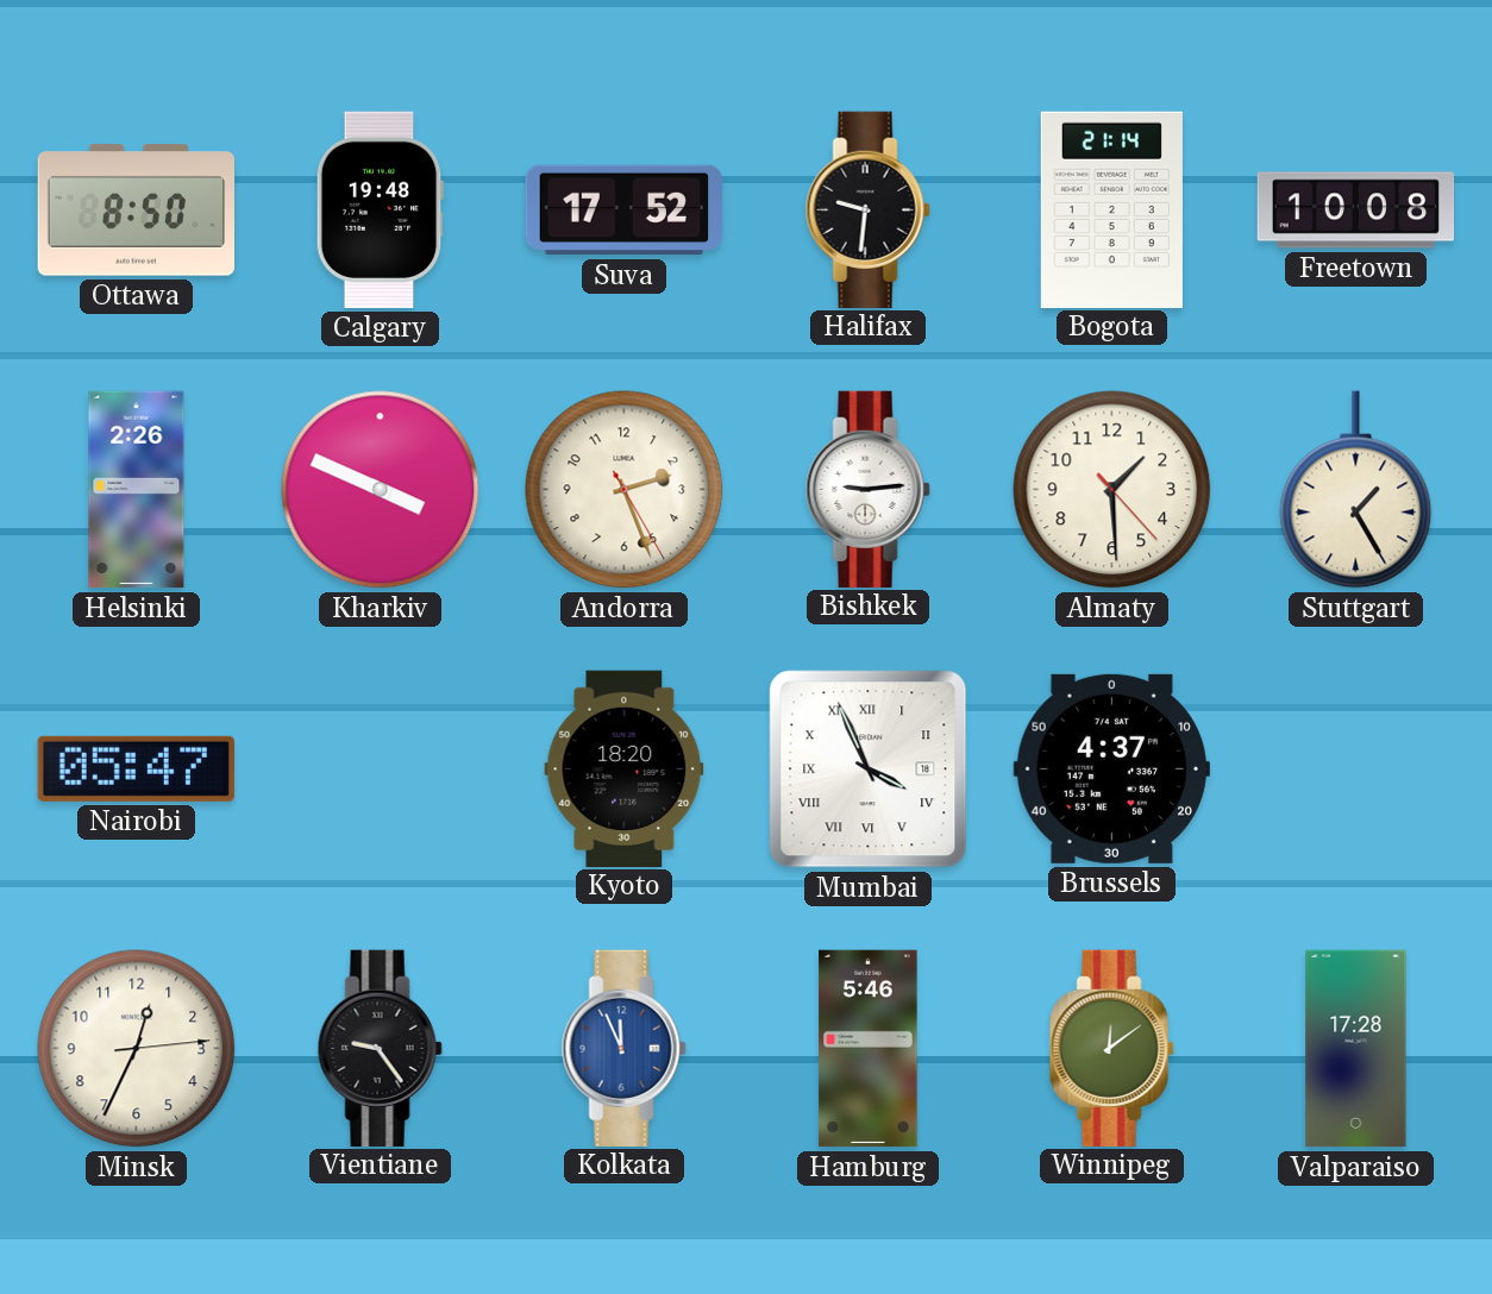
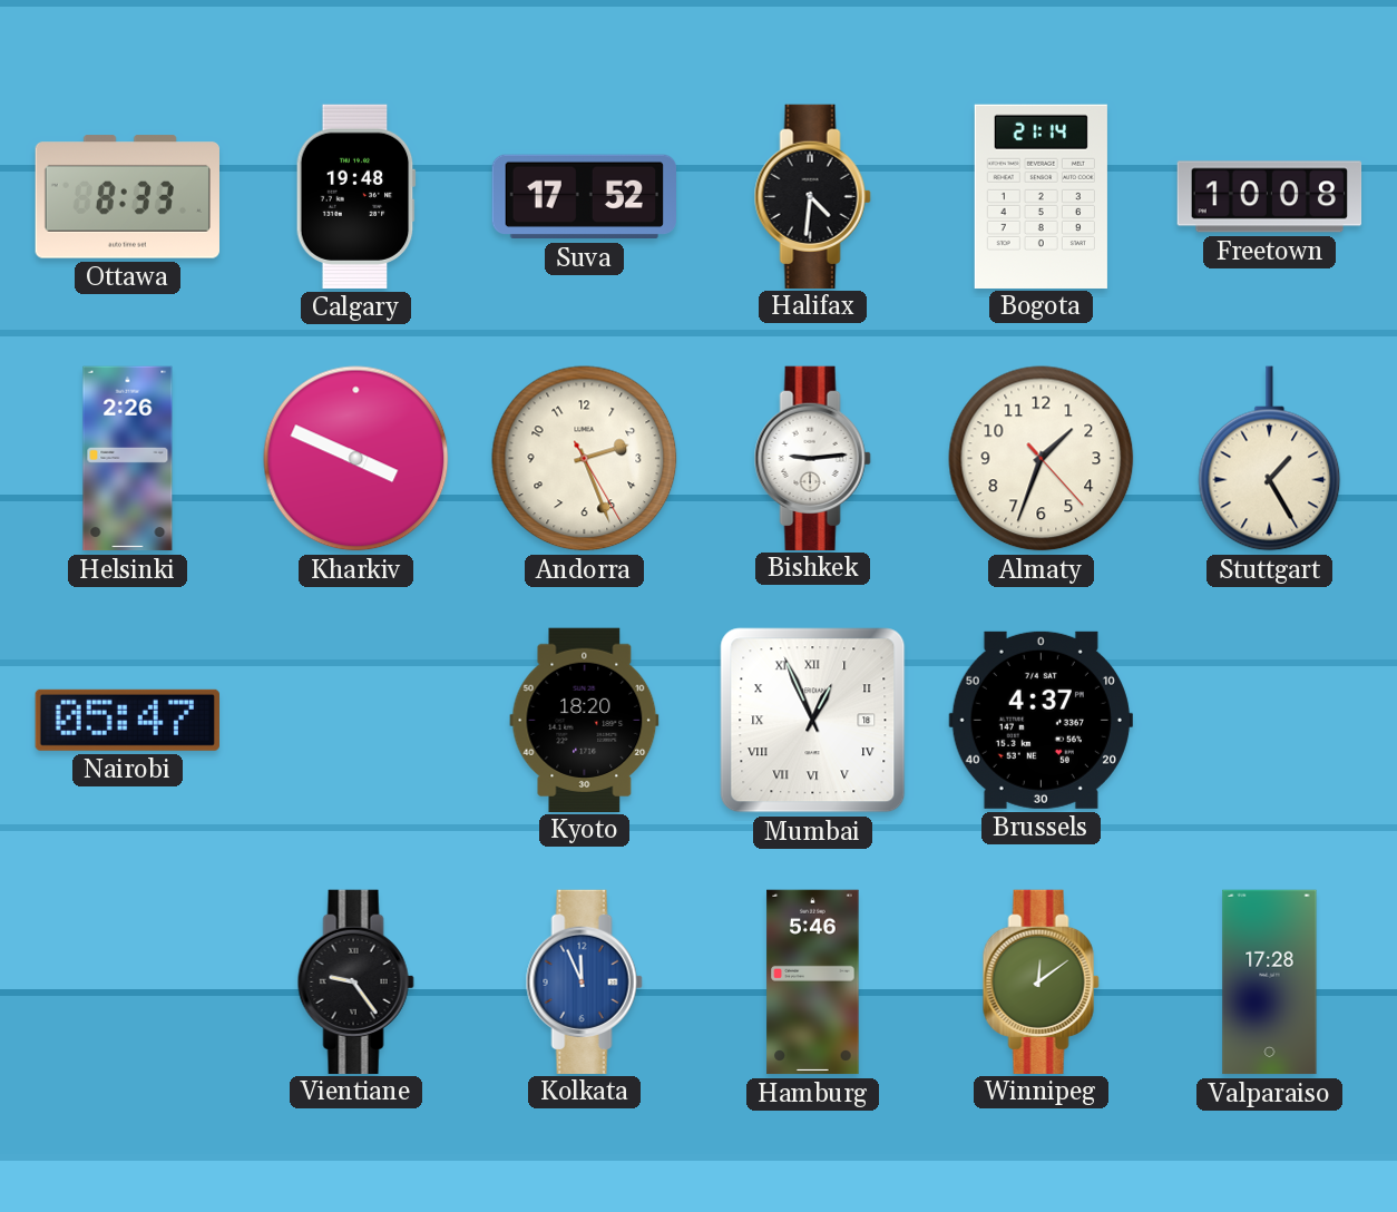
Ottawa: 8:50 -> 8:33 (127, 197)
Halifax: 9:31 -> 4:31 (812, 196)
Almaty: 1:29 -> 1:33 (1042, 459)
Mumbai: 3:56 -> 12:56 (813, 721)
Minsk: 12:34 -> none (137, 1049)
